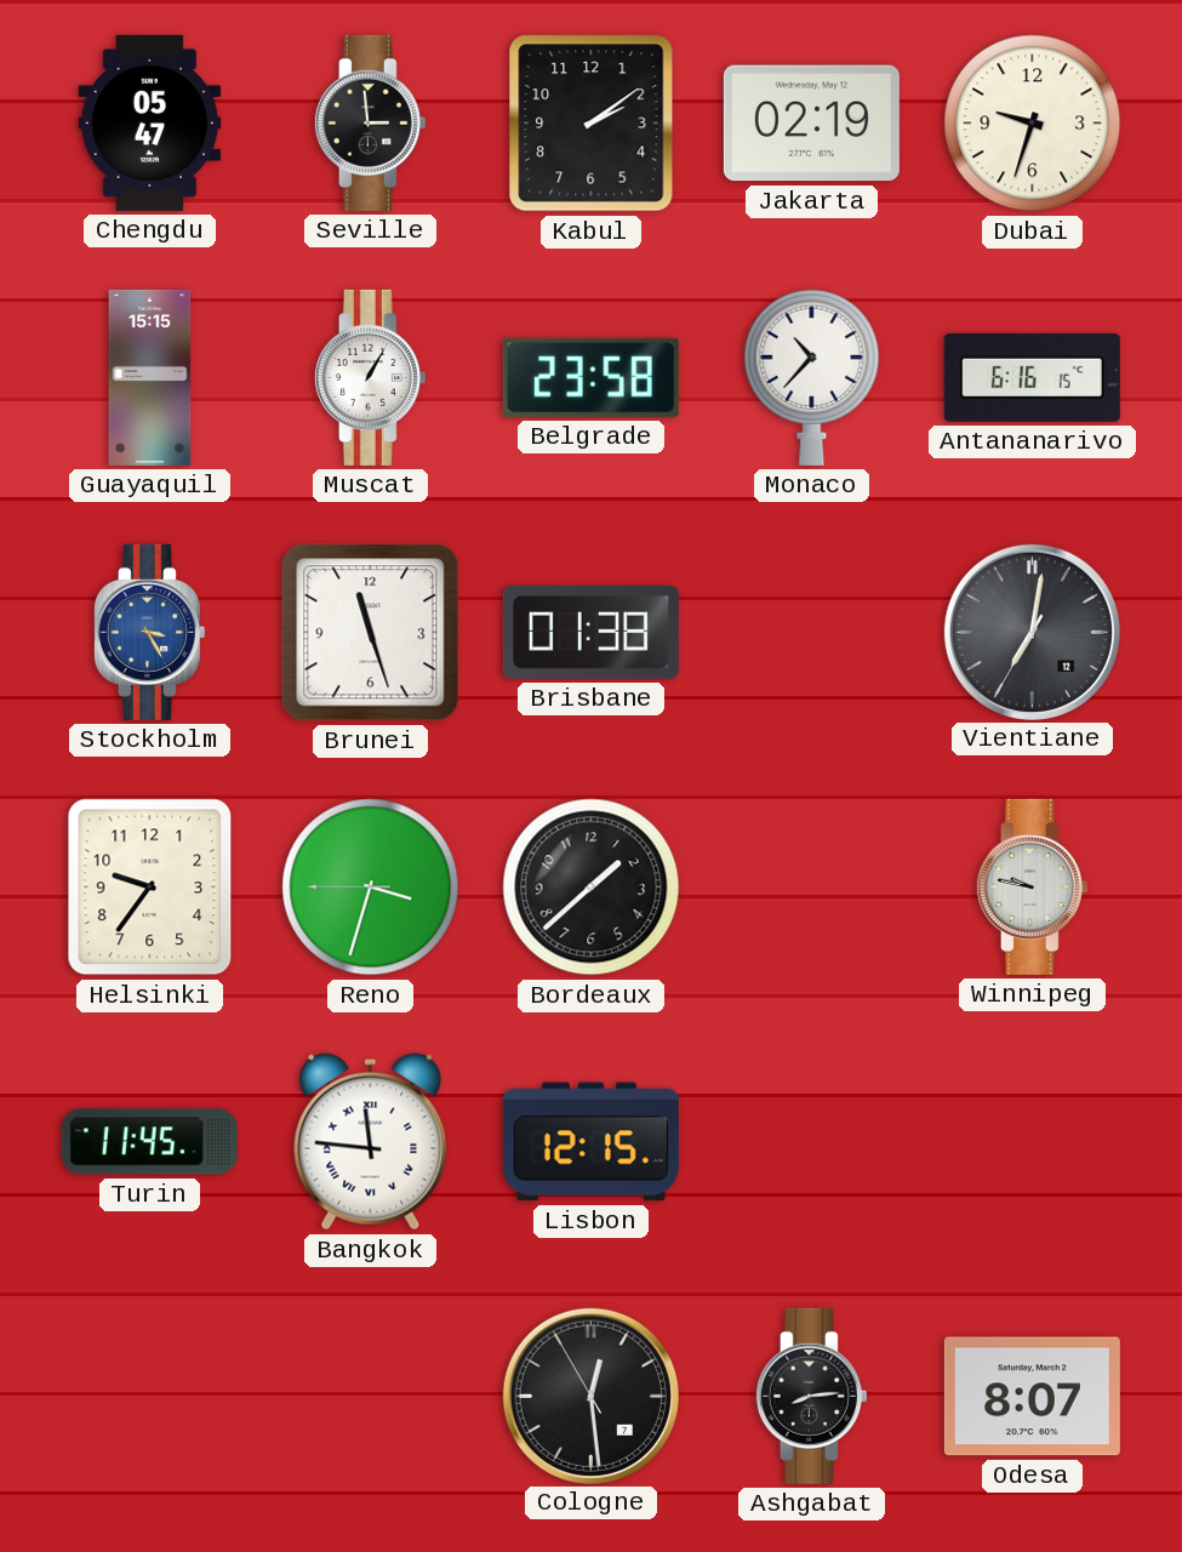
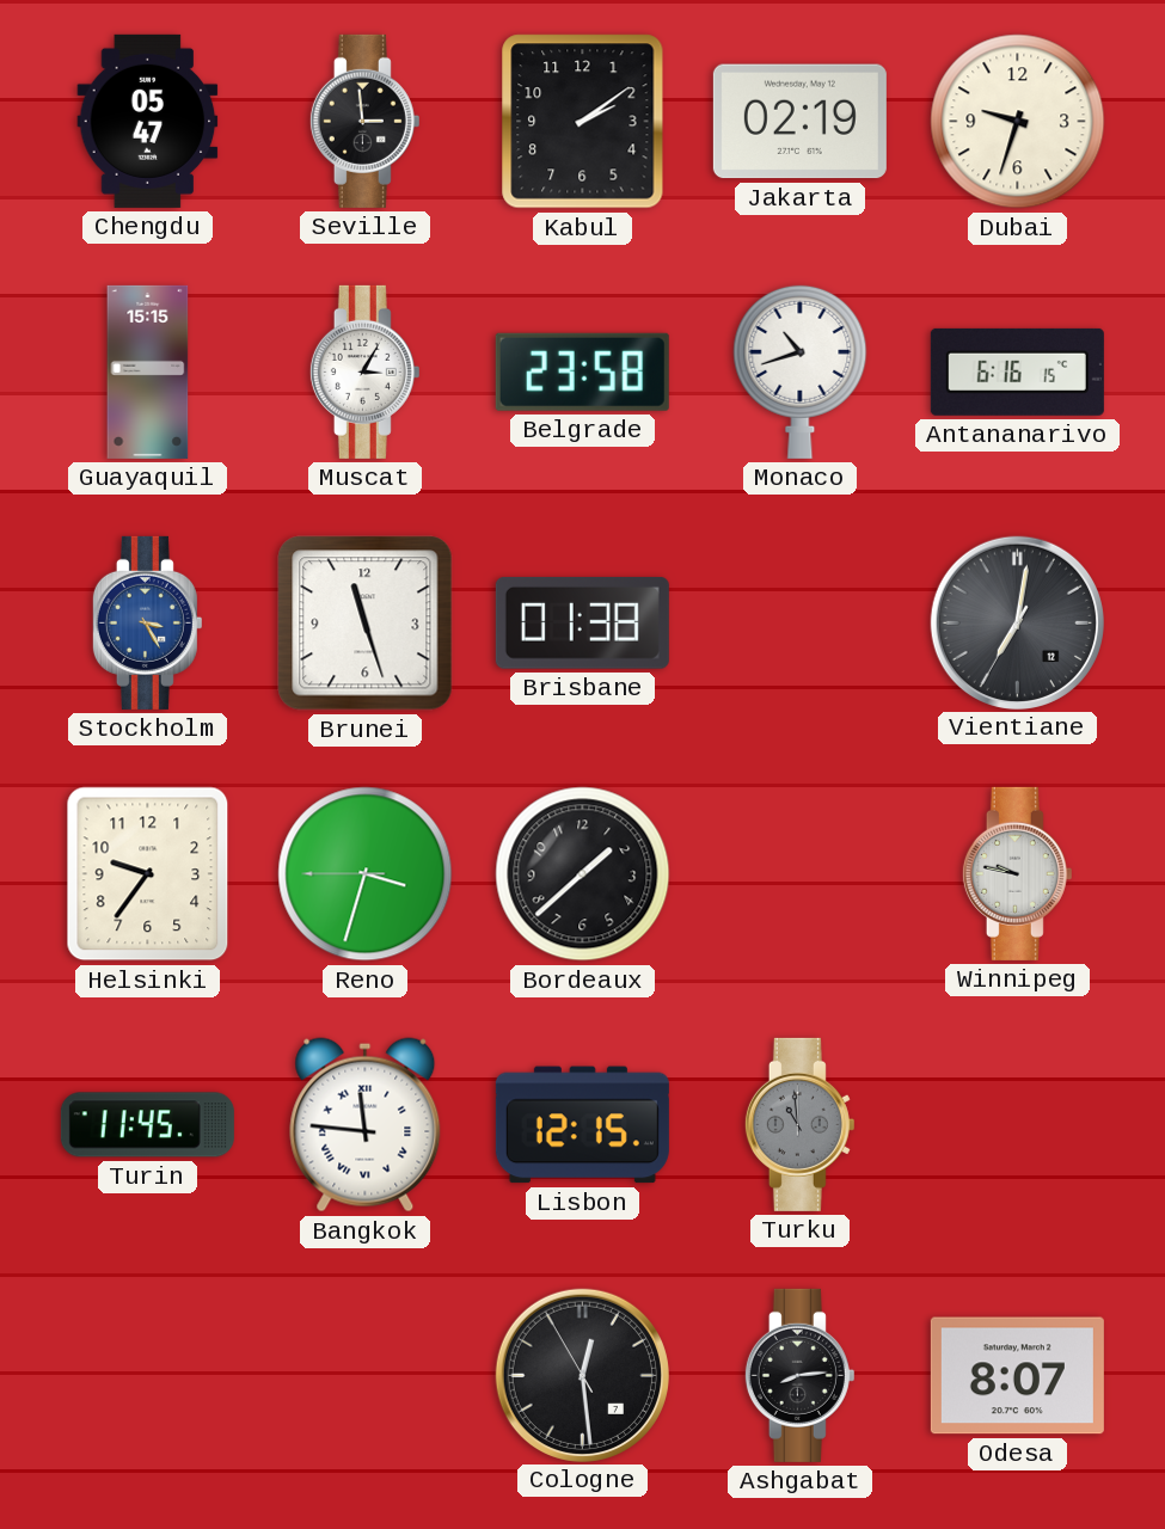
Muscat: 1:05 -> 3:05 (364, 371)
Monaco: 10:37 -> 10:42 (801, 371)
Turku: none -> 10:59 (799, 1124)
